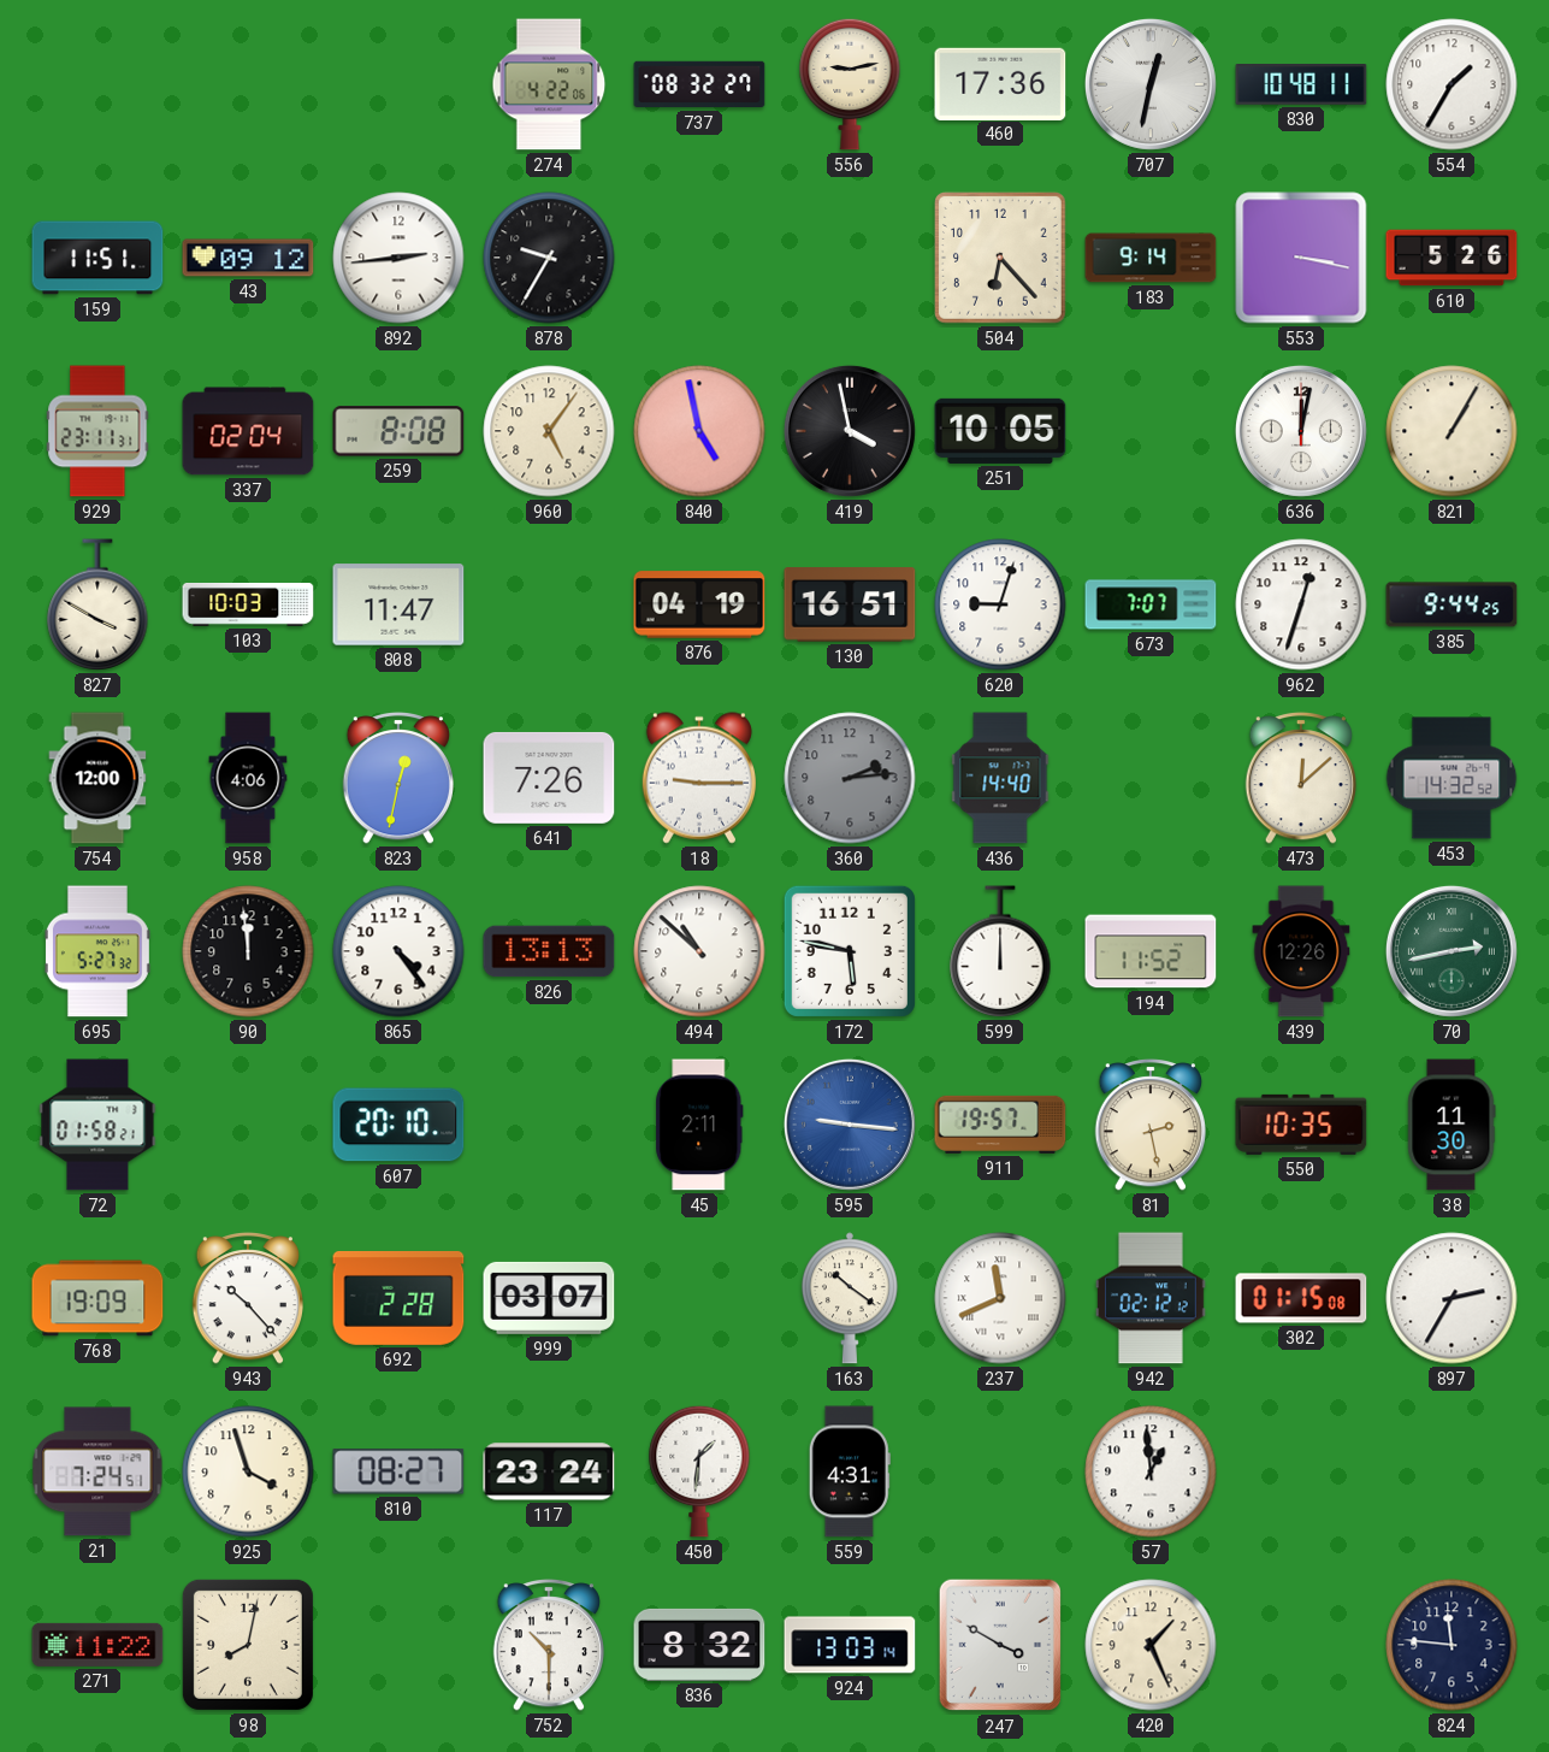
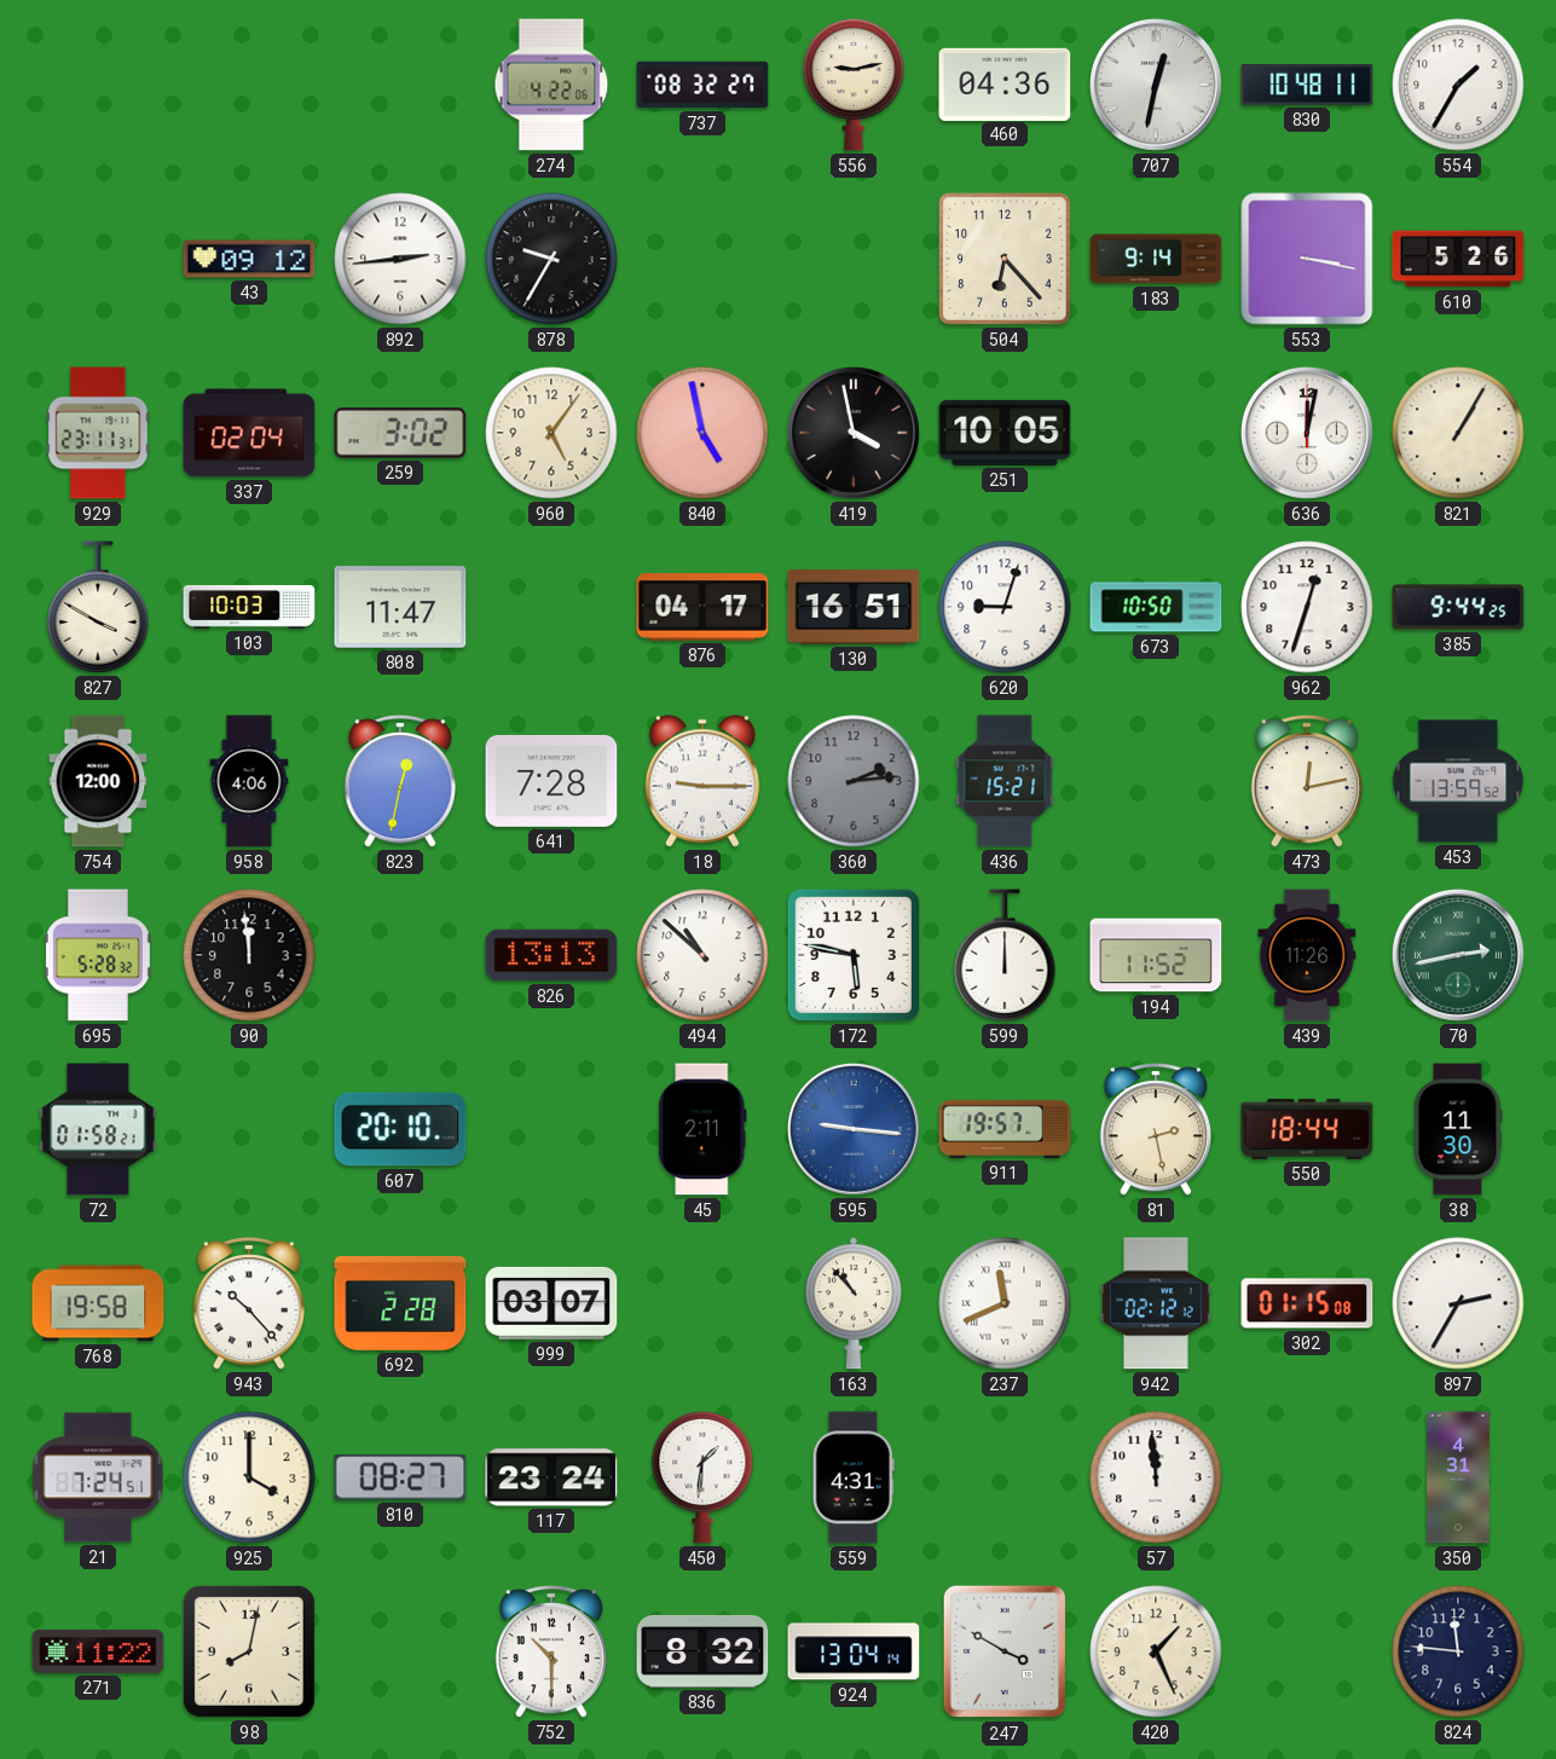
460: 17:36 -> 04:36 (1005, 83)
159: 11:51 -> none (97, 258)
259: 8:08 -> 3:02 (400, 433)
876: 04:19 -> 04:17 (702, 607)
673: 7:07 -> 10:50 (1156, 607)
641: 7:26 -> 7:28 (551, 781)
436: 14:40 -> 15:21 (1005, 781)
473: 12:08 -> 12:13 (1306, 782)
453: 14:32 -> 13:59 (1458, 781)
695: 5:27 -> 5:28 (98, 955)
865: 4:24 -> none (398, 951)
439: 12:26 -> 11:26 (1307, 955)
550: 10:35 -> 18:44 (1307, 1129)
768: 19:09 -> 19:58 (98, 1303)
163: 10:21 -> 10:53 (854, 1303)
925: 3:57 -> 4:00 (249, 1477)
57: 12:59 -> 11:59 (1156, 1477)
350: none -> 4:31 (1459, 1477)
924: 13:03 -> 13:04 (854, 1651)
